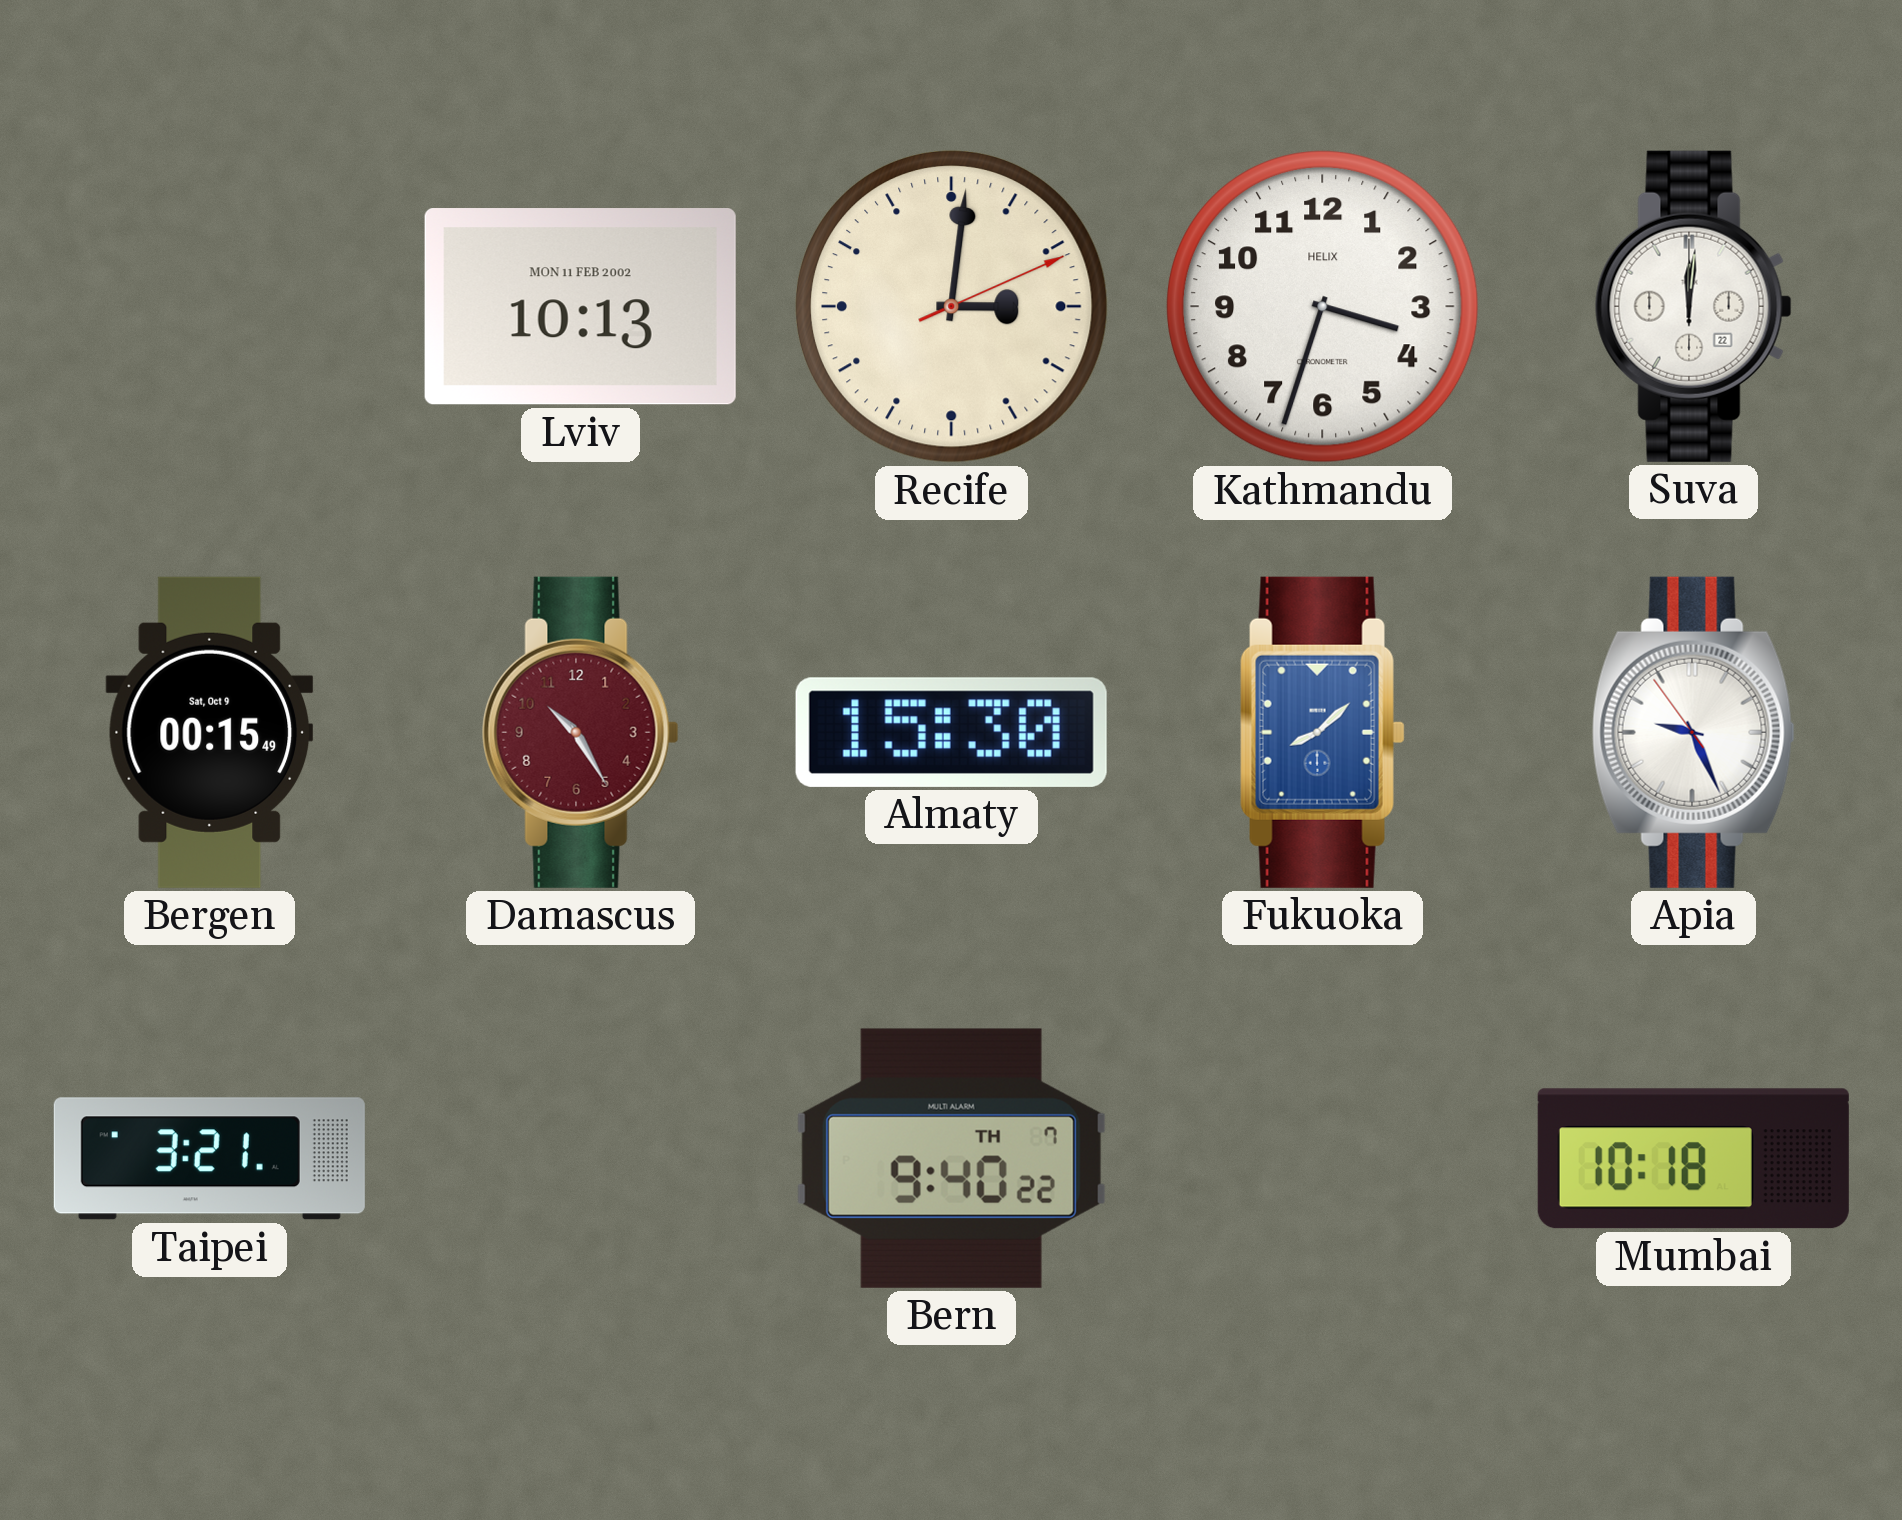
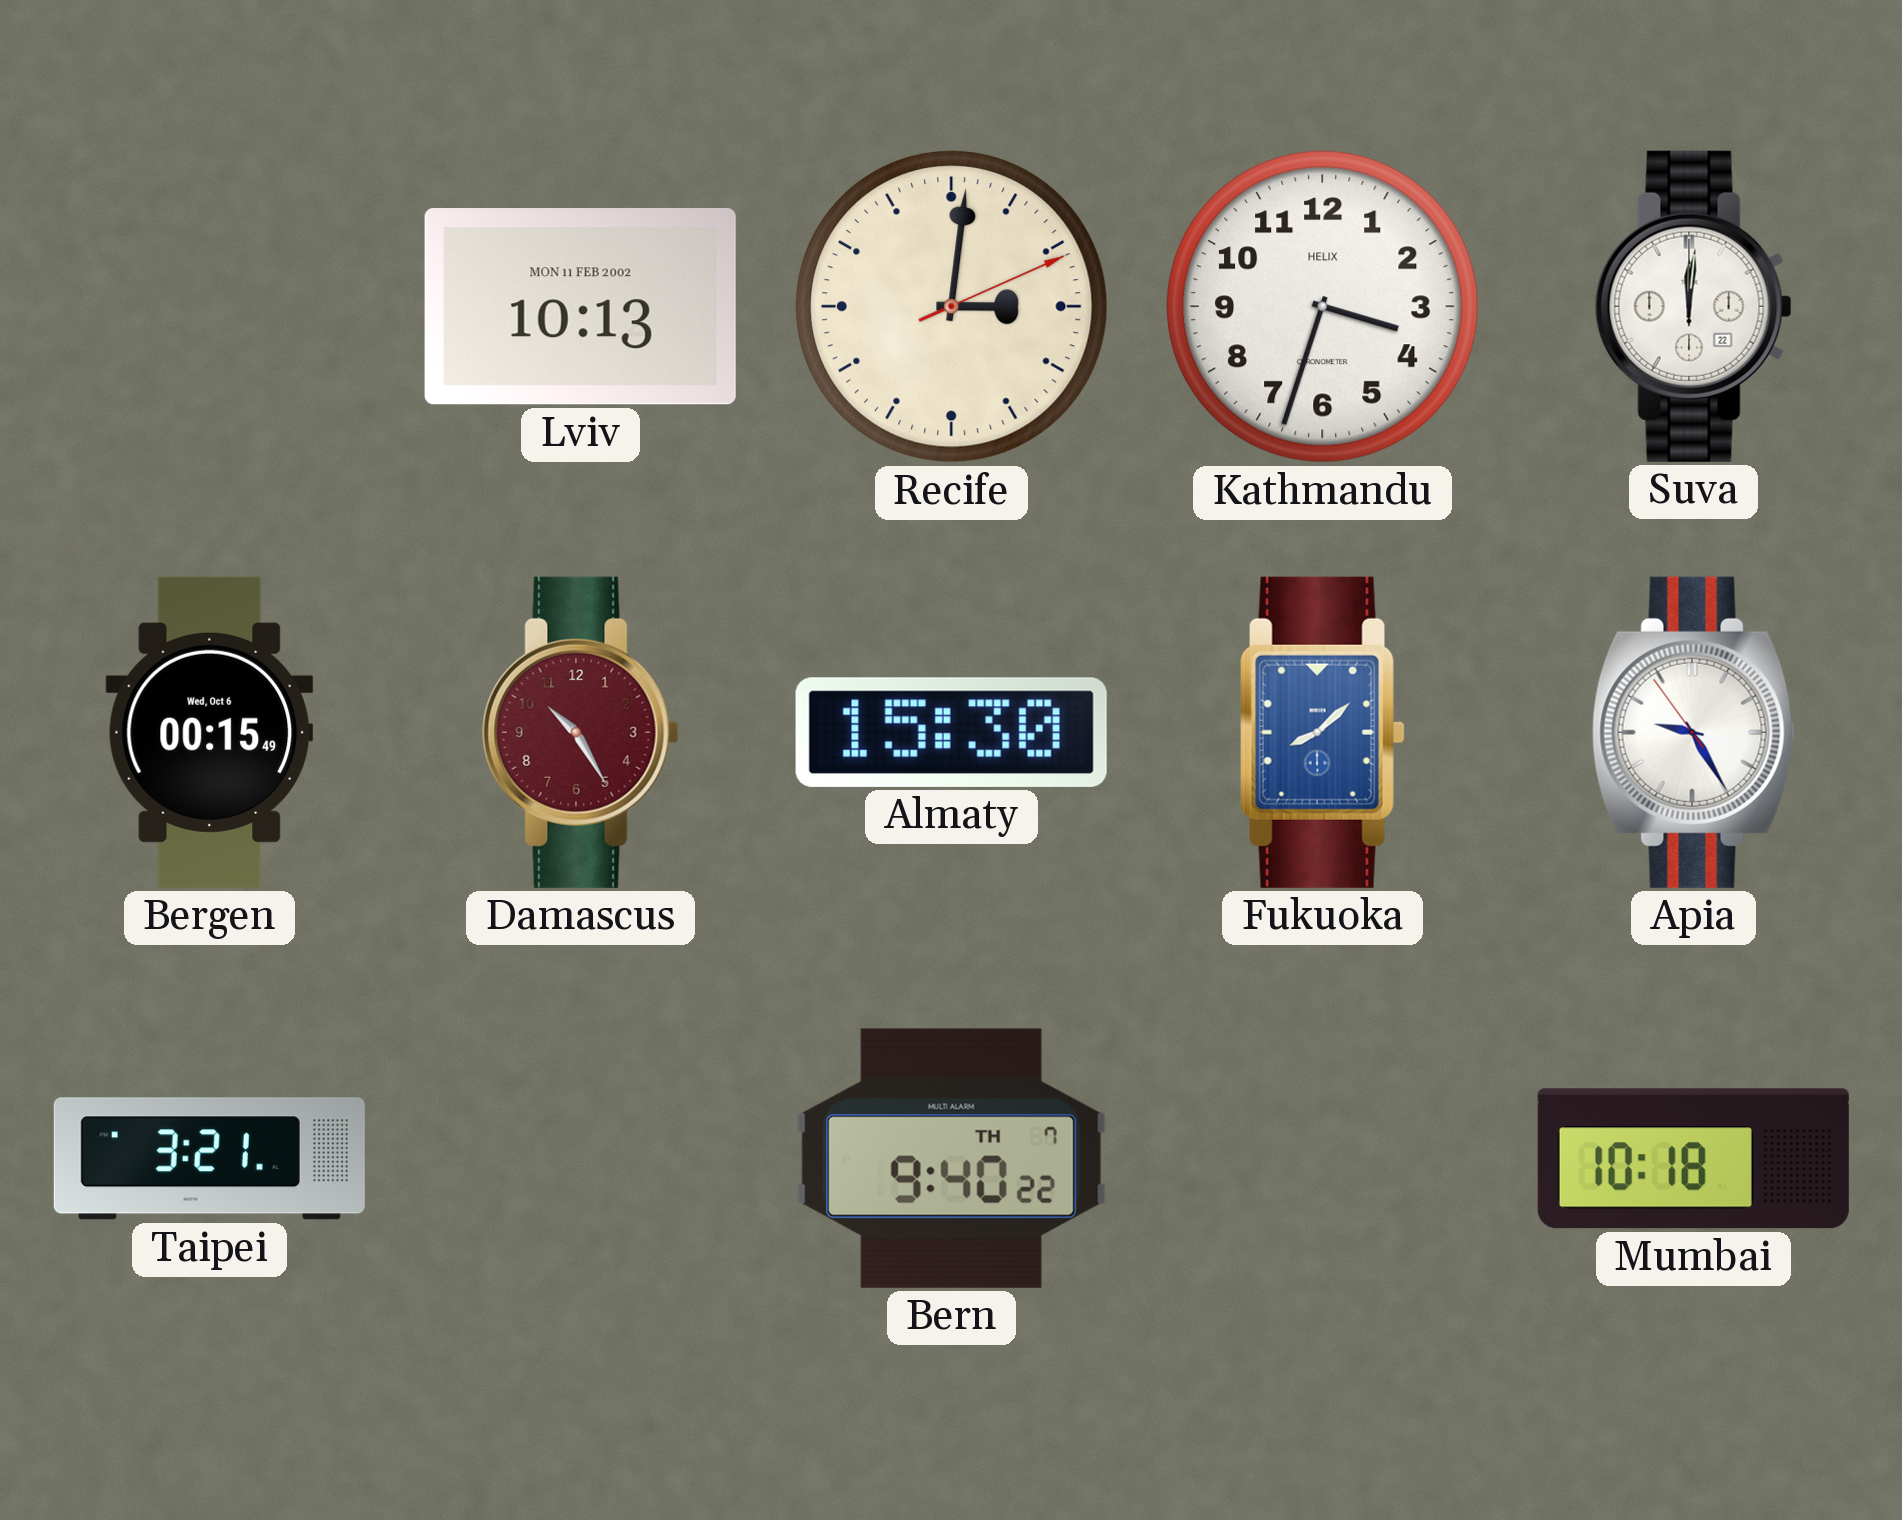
Bergen date: Sat, Oct 9 -> Wed, Oct 6 (210, 732)
Apia: 9:25 -> 9:24 (1693, 732)
